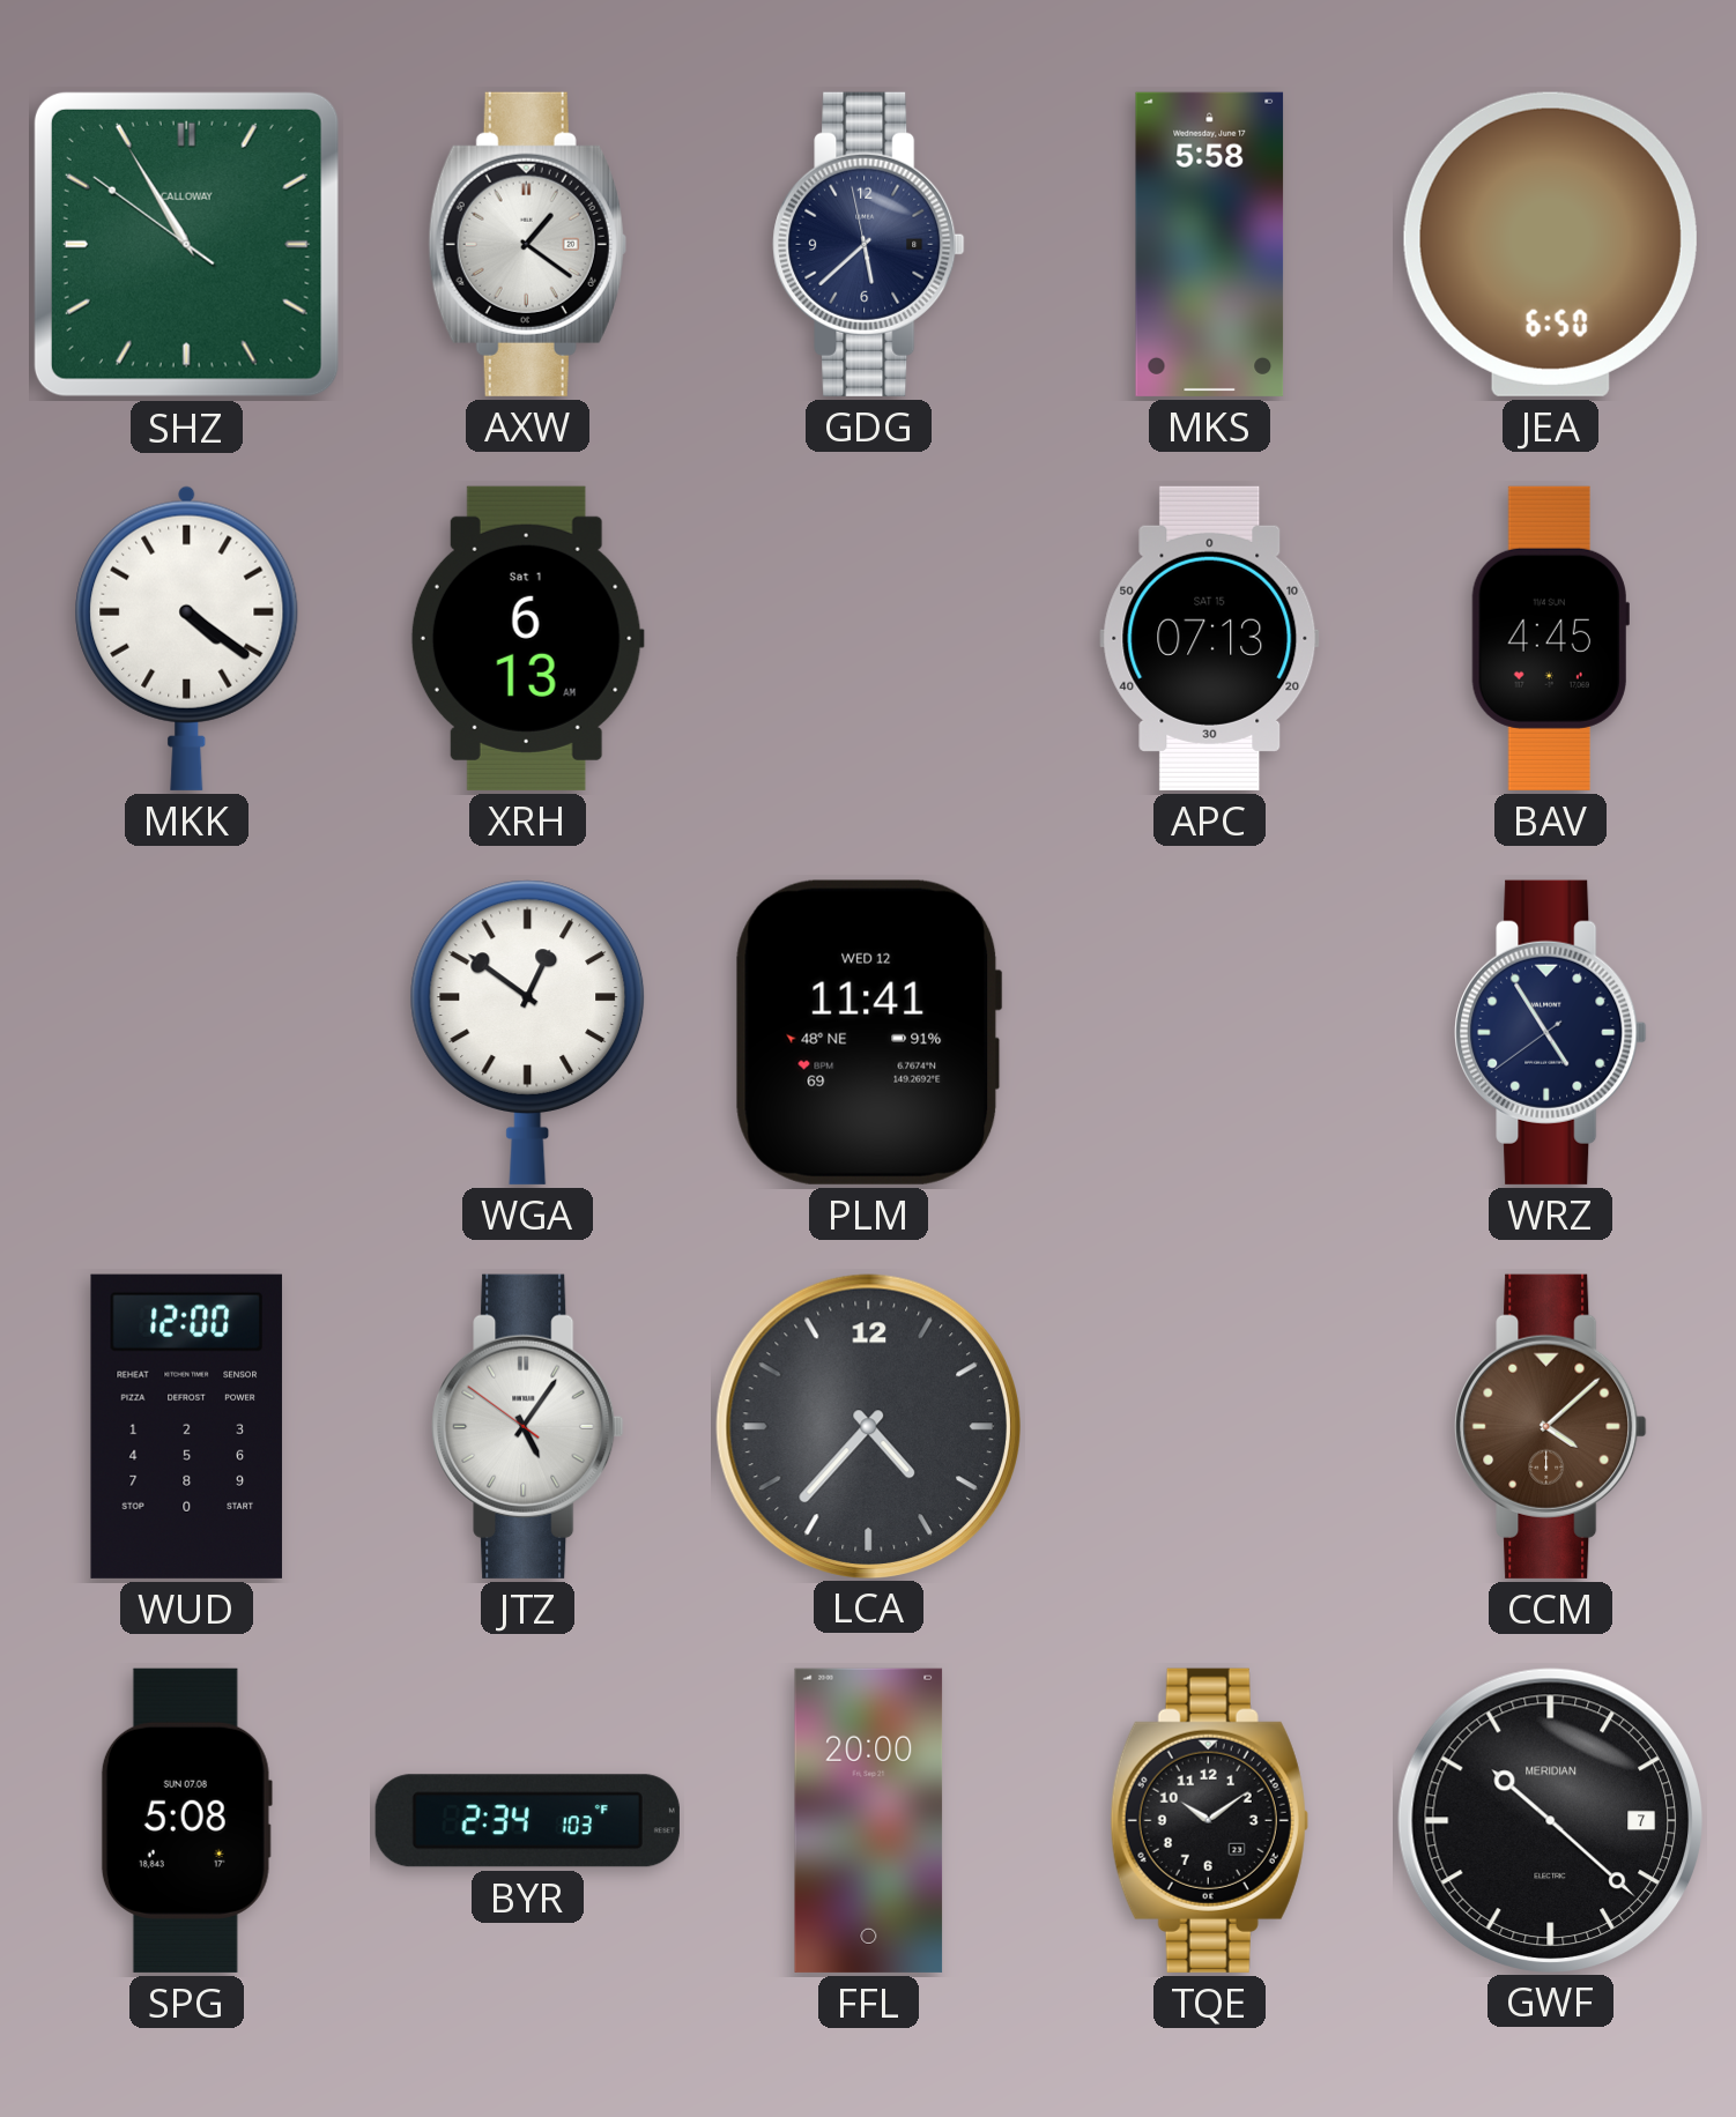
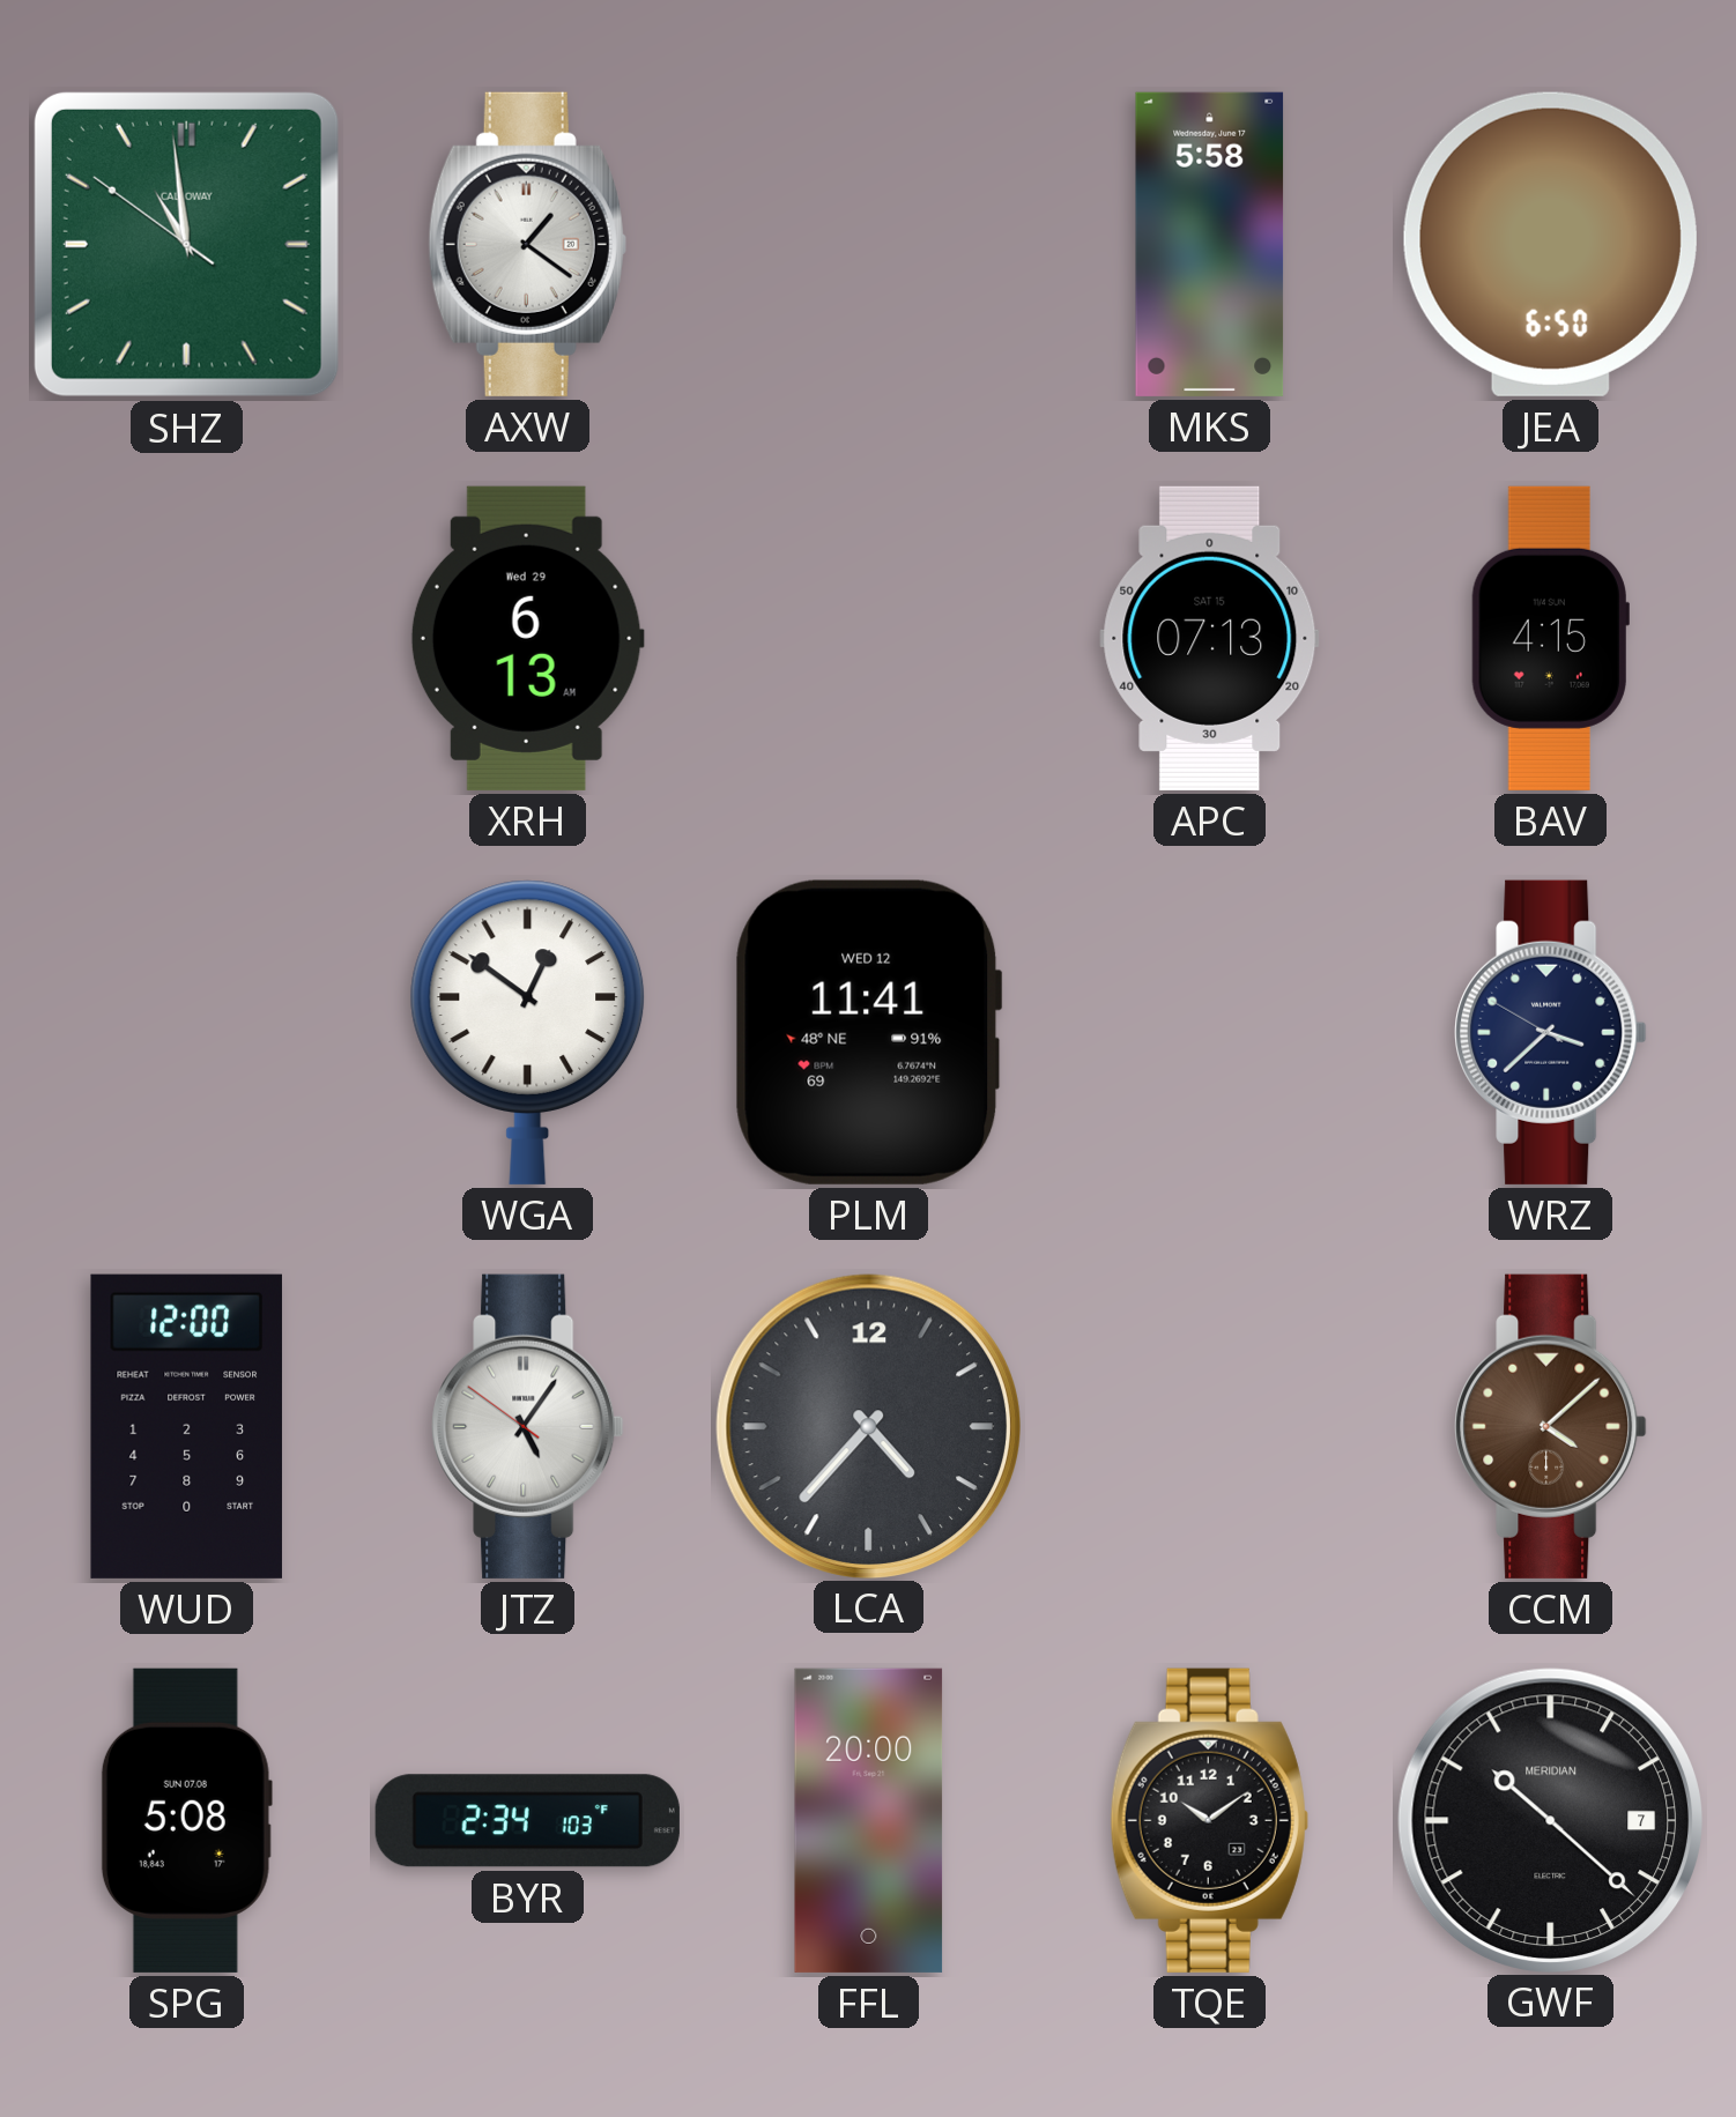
SHZ: 10:54 -> 10:58 (186, 244)
GDG: 5:37 -> none (869, 244)
MKK: 4:21 -> none (187, 638)
XRH date: Sat 1 -> Wed 29 (527, 638)
BAV: 4:45 -> 4:15 (1550, 638)
WRZ: 4:54 -> 3:37 (1551, 1032)
